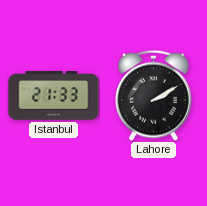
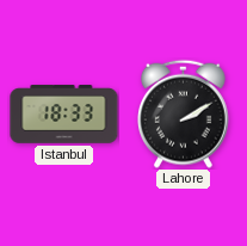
Istanbul: 21:33 -> 18:33 (64, 115)
